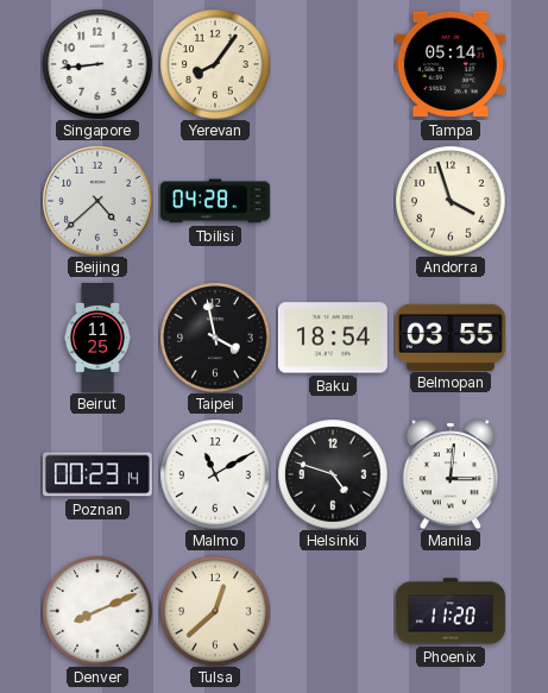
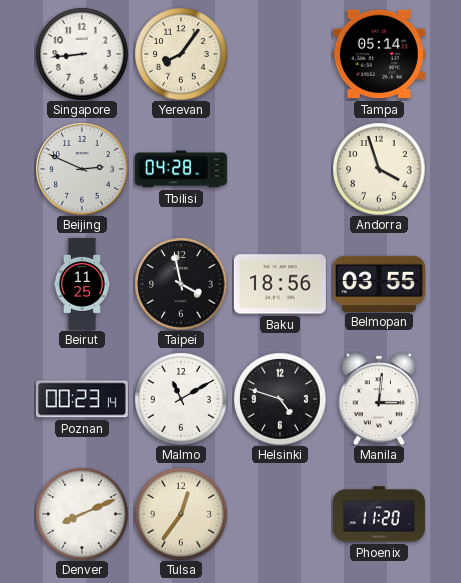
Beijing: 4:38 -> 2:49 (82, 169)
Baku: 18:54 -> 18:56 (280, 284)
Tulsa: 12:38 -> 12:36 (181, 514)
